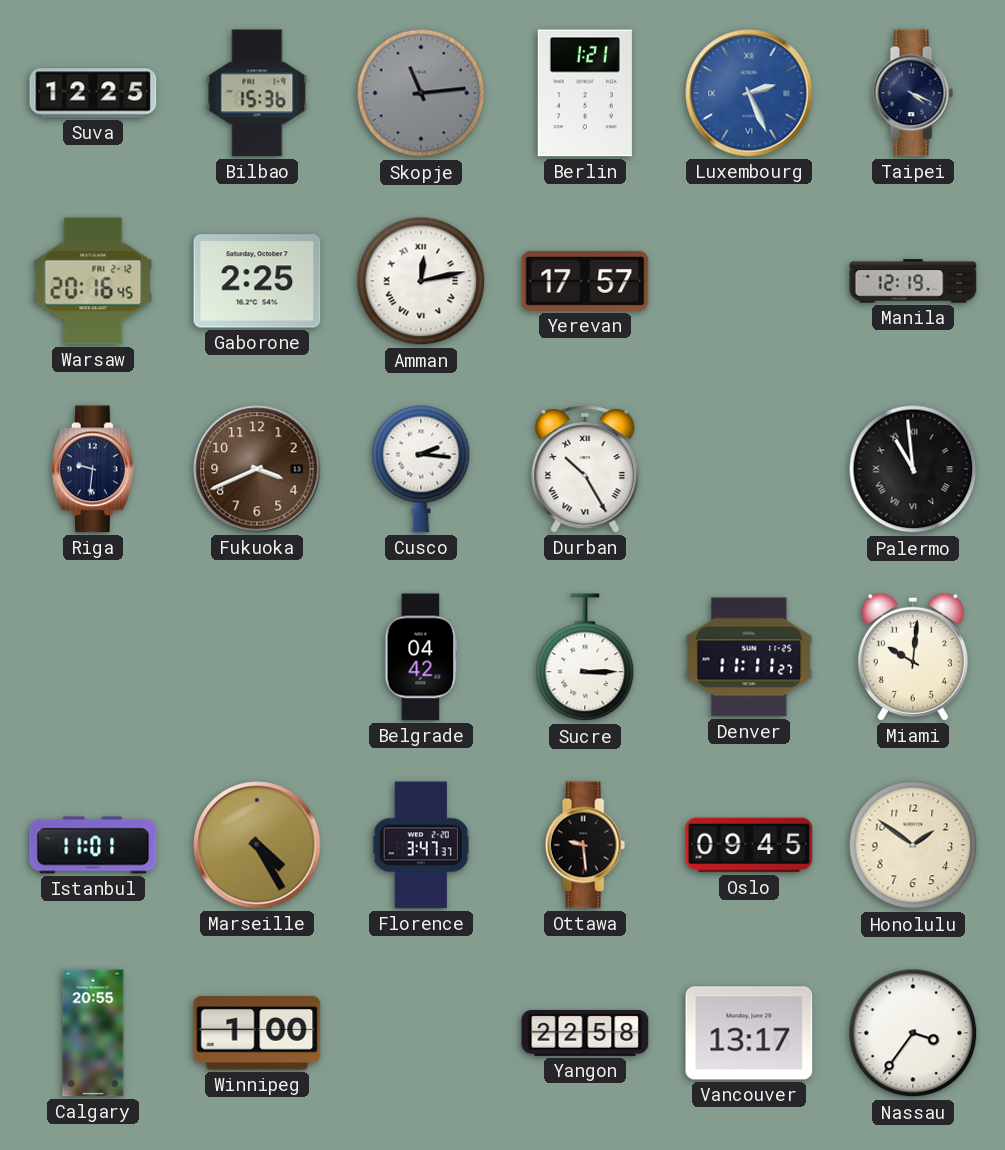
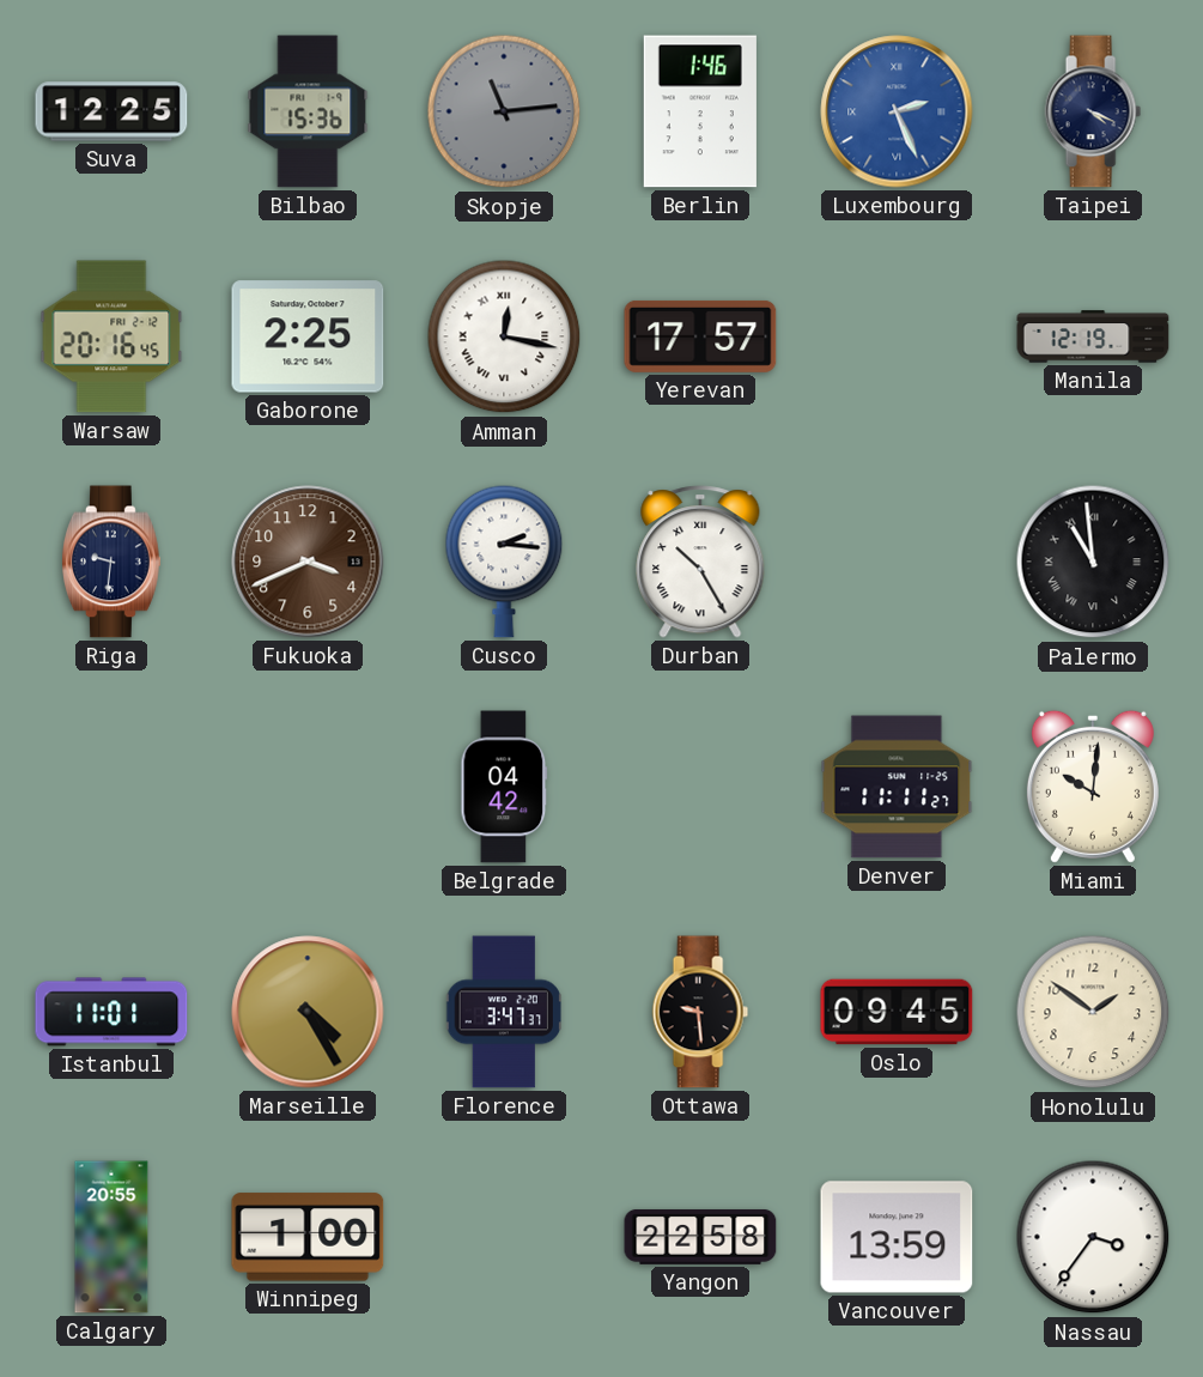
Berlin: 1:21 -> 1:46 (700, 111)
Amman: 12:13 -> 12:17 (504, 336)
Sucre: 3:15 -> none (585, 658)
Vancouver: 13:17 -> 13:59 (897, 1237)
